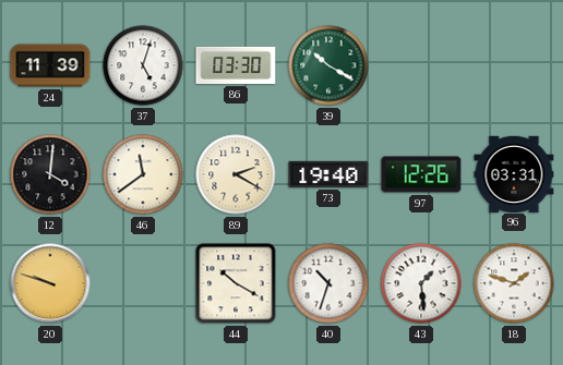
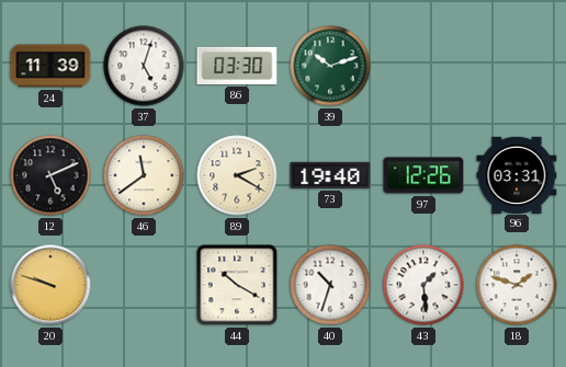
39: 10:20 -> 10:12 (330, 66)
12: 4:01 -> 5:11 (50, 175)
